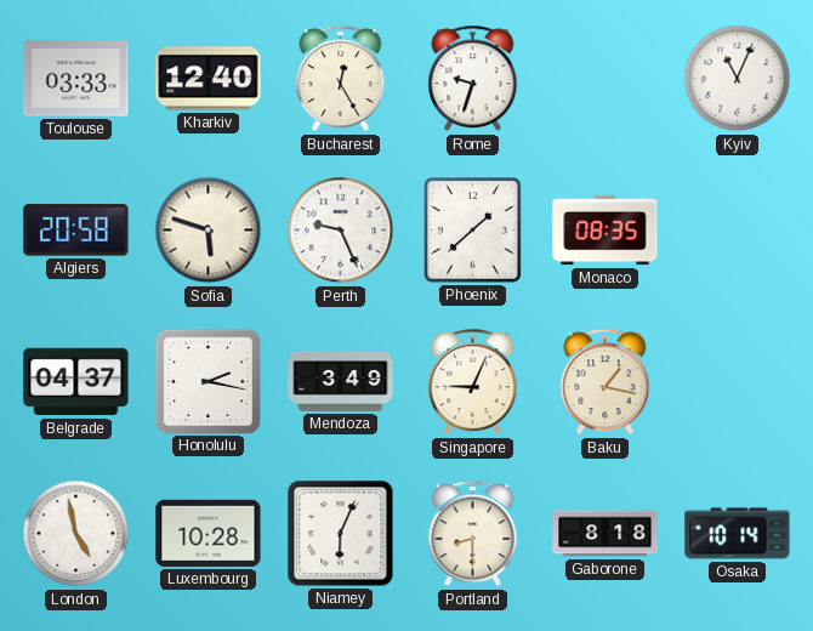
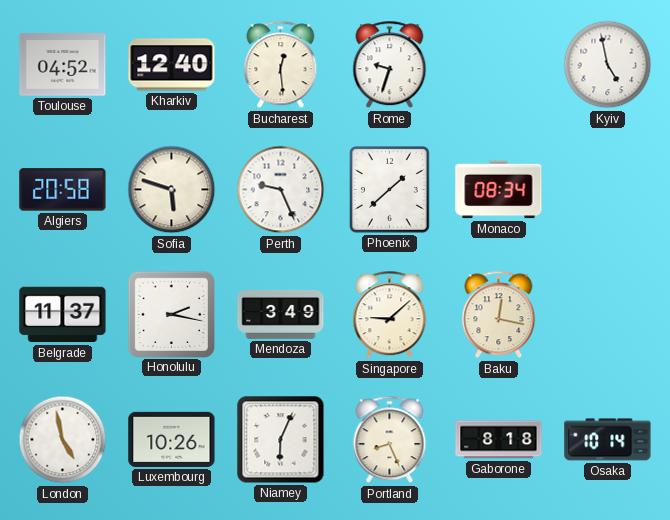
Toulouse: 03:33 -> 04:52 (63, 65)
Bucharest: 12:25 -> 12:29 (281, 65)
Kyiv: 11:04 -> 4:58 (608, 65)
Monaco: 08:35 -> 08:34 (499, 190)
Belgrade: 04:37 -> 11:37 (63, 315)
Singapore: 9:04 -> 9:08 (390, 315)
Baku: 1:17 -> 12:17 (499, 315)
Luxembourg: 10:28 -> 10:26 (172, 439)
Portland: 8:30 -> 8:26 (390, 440)
